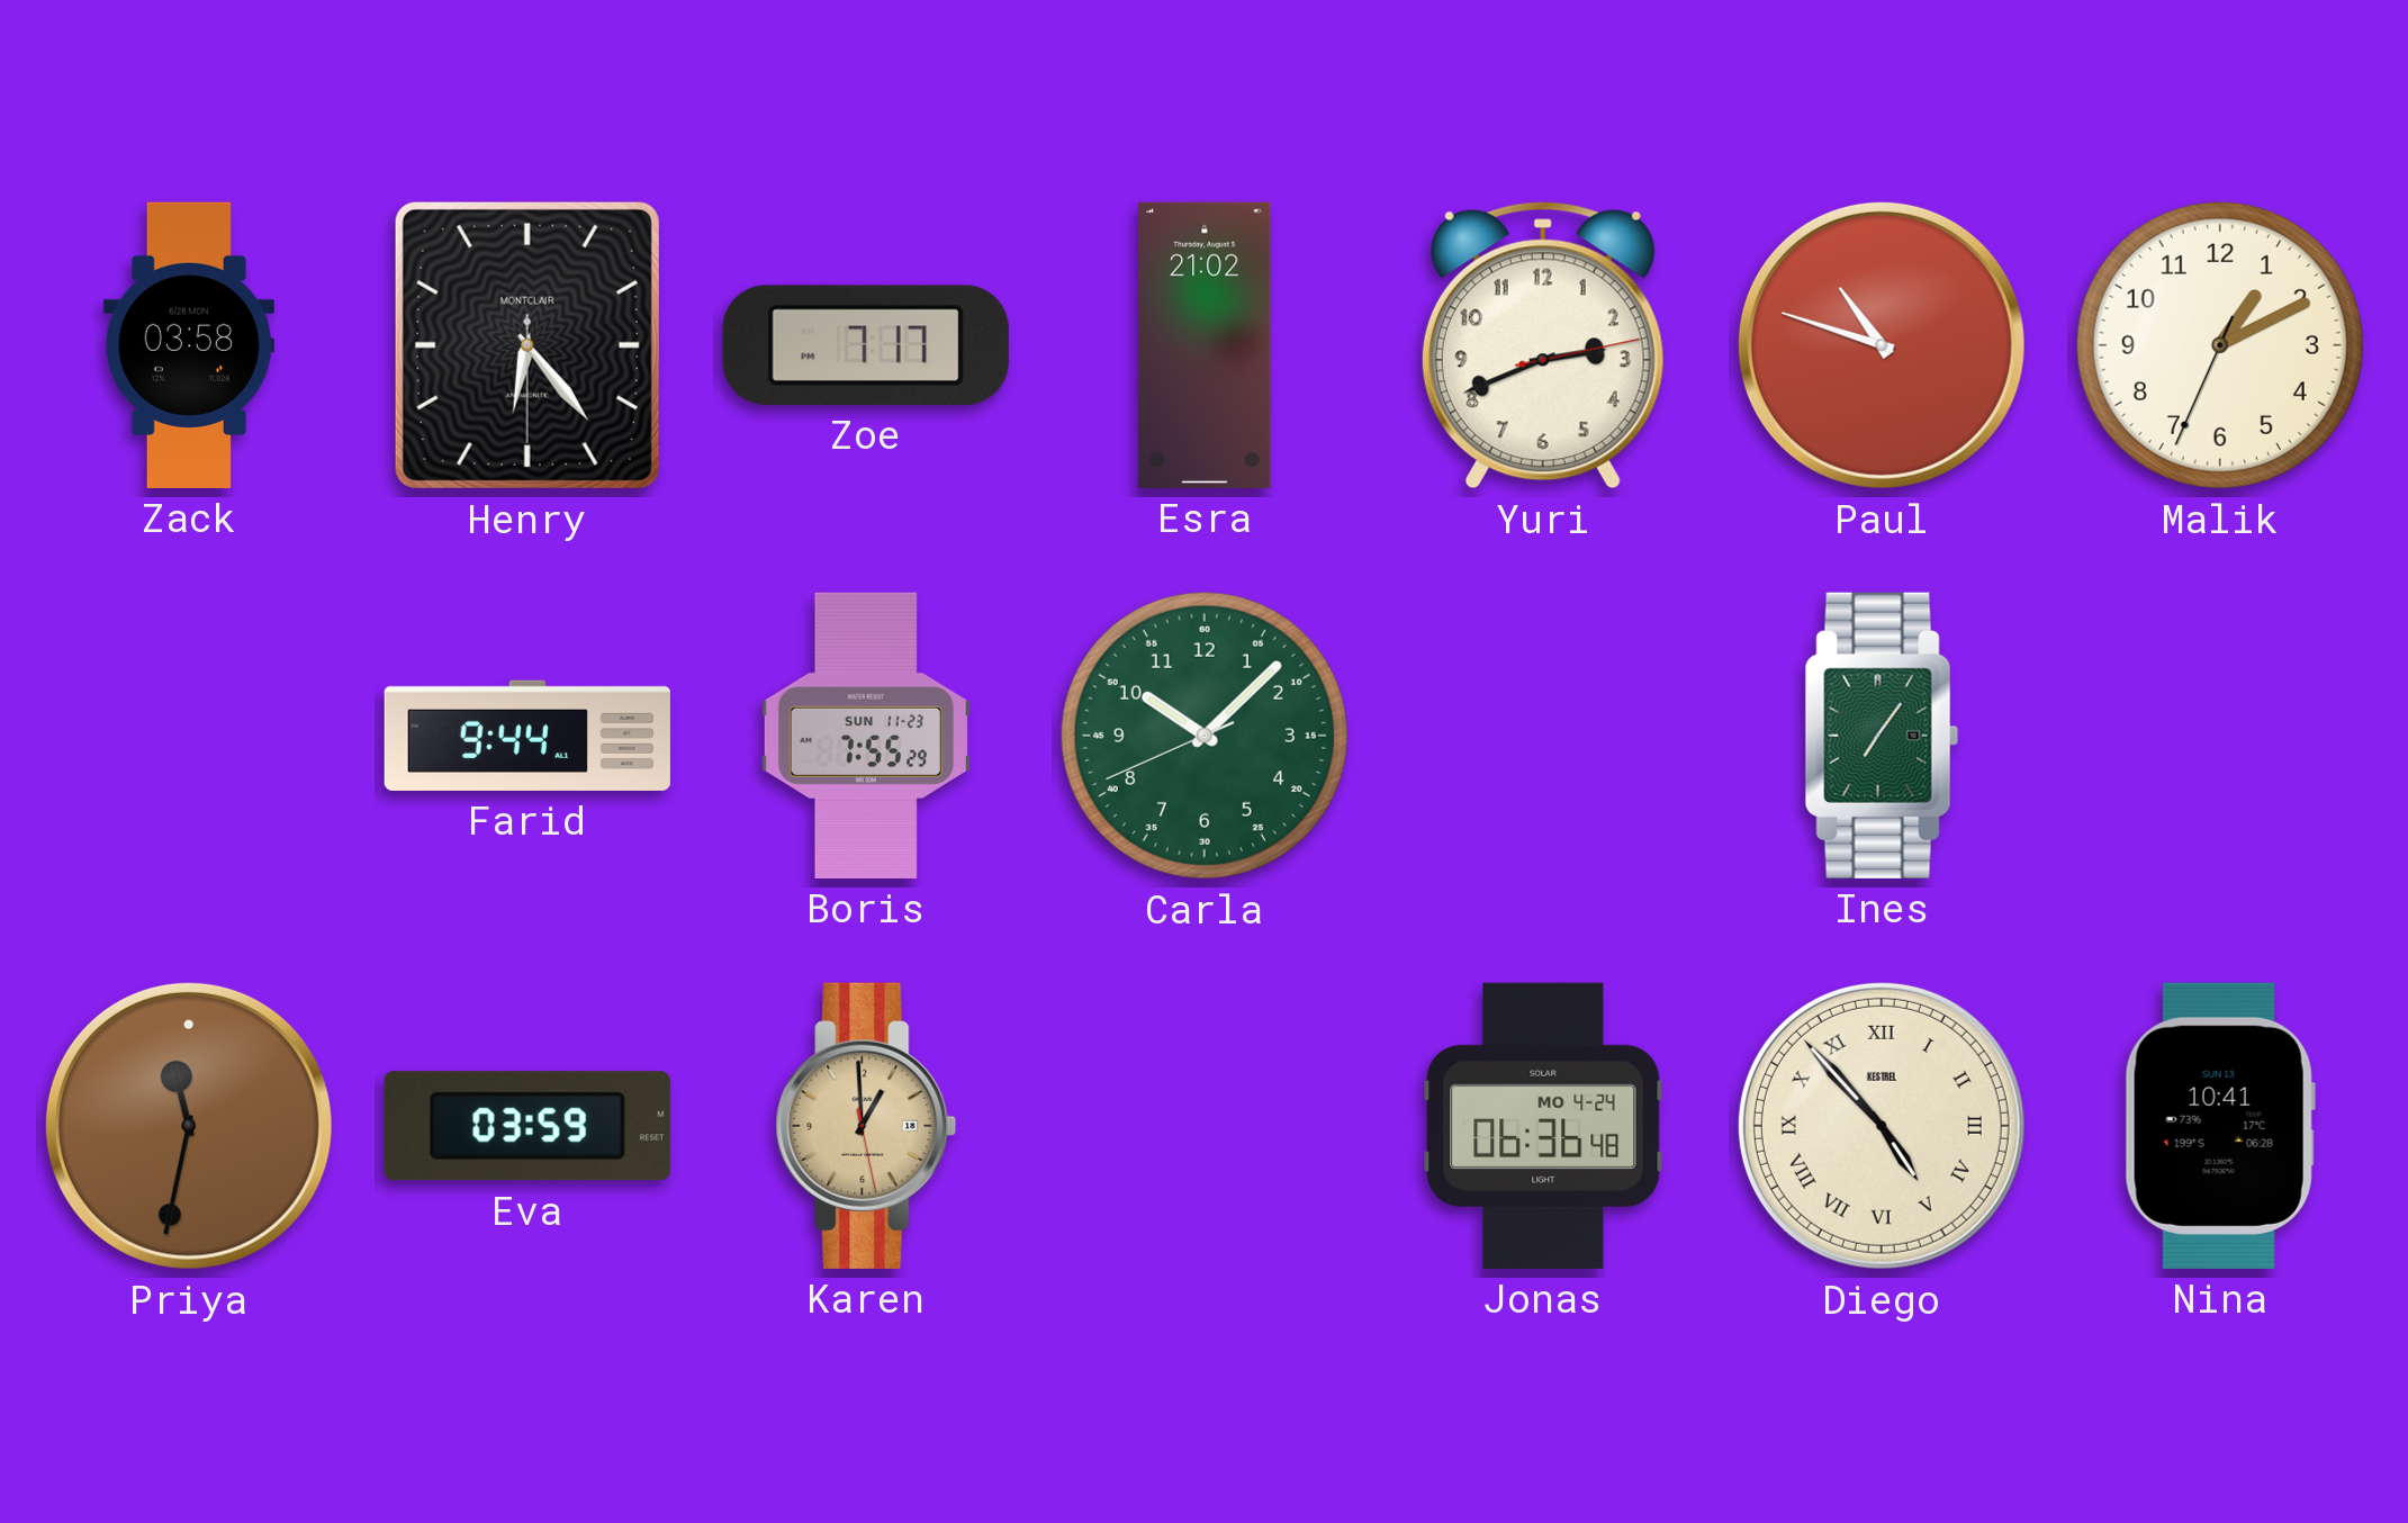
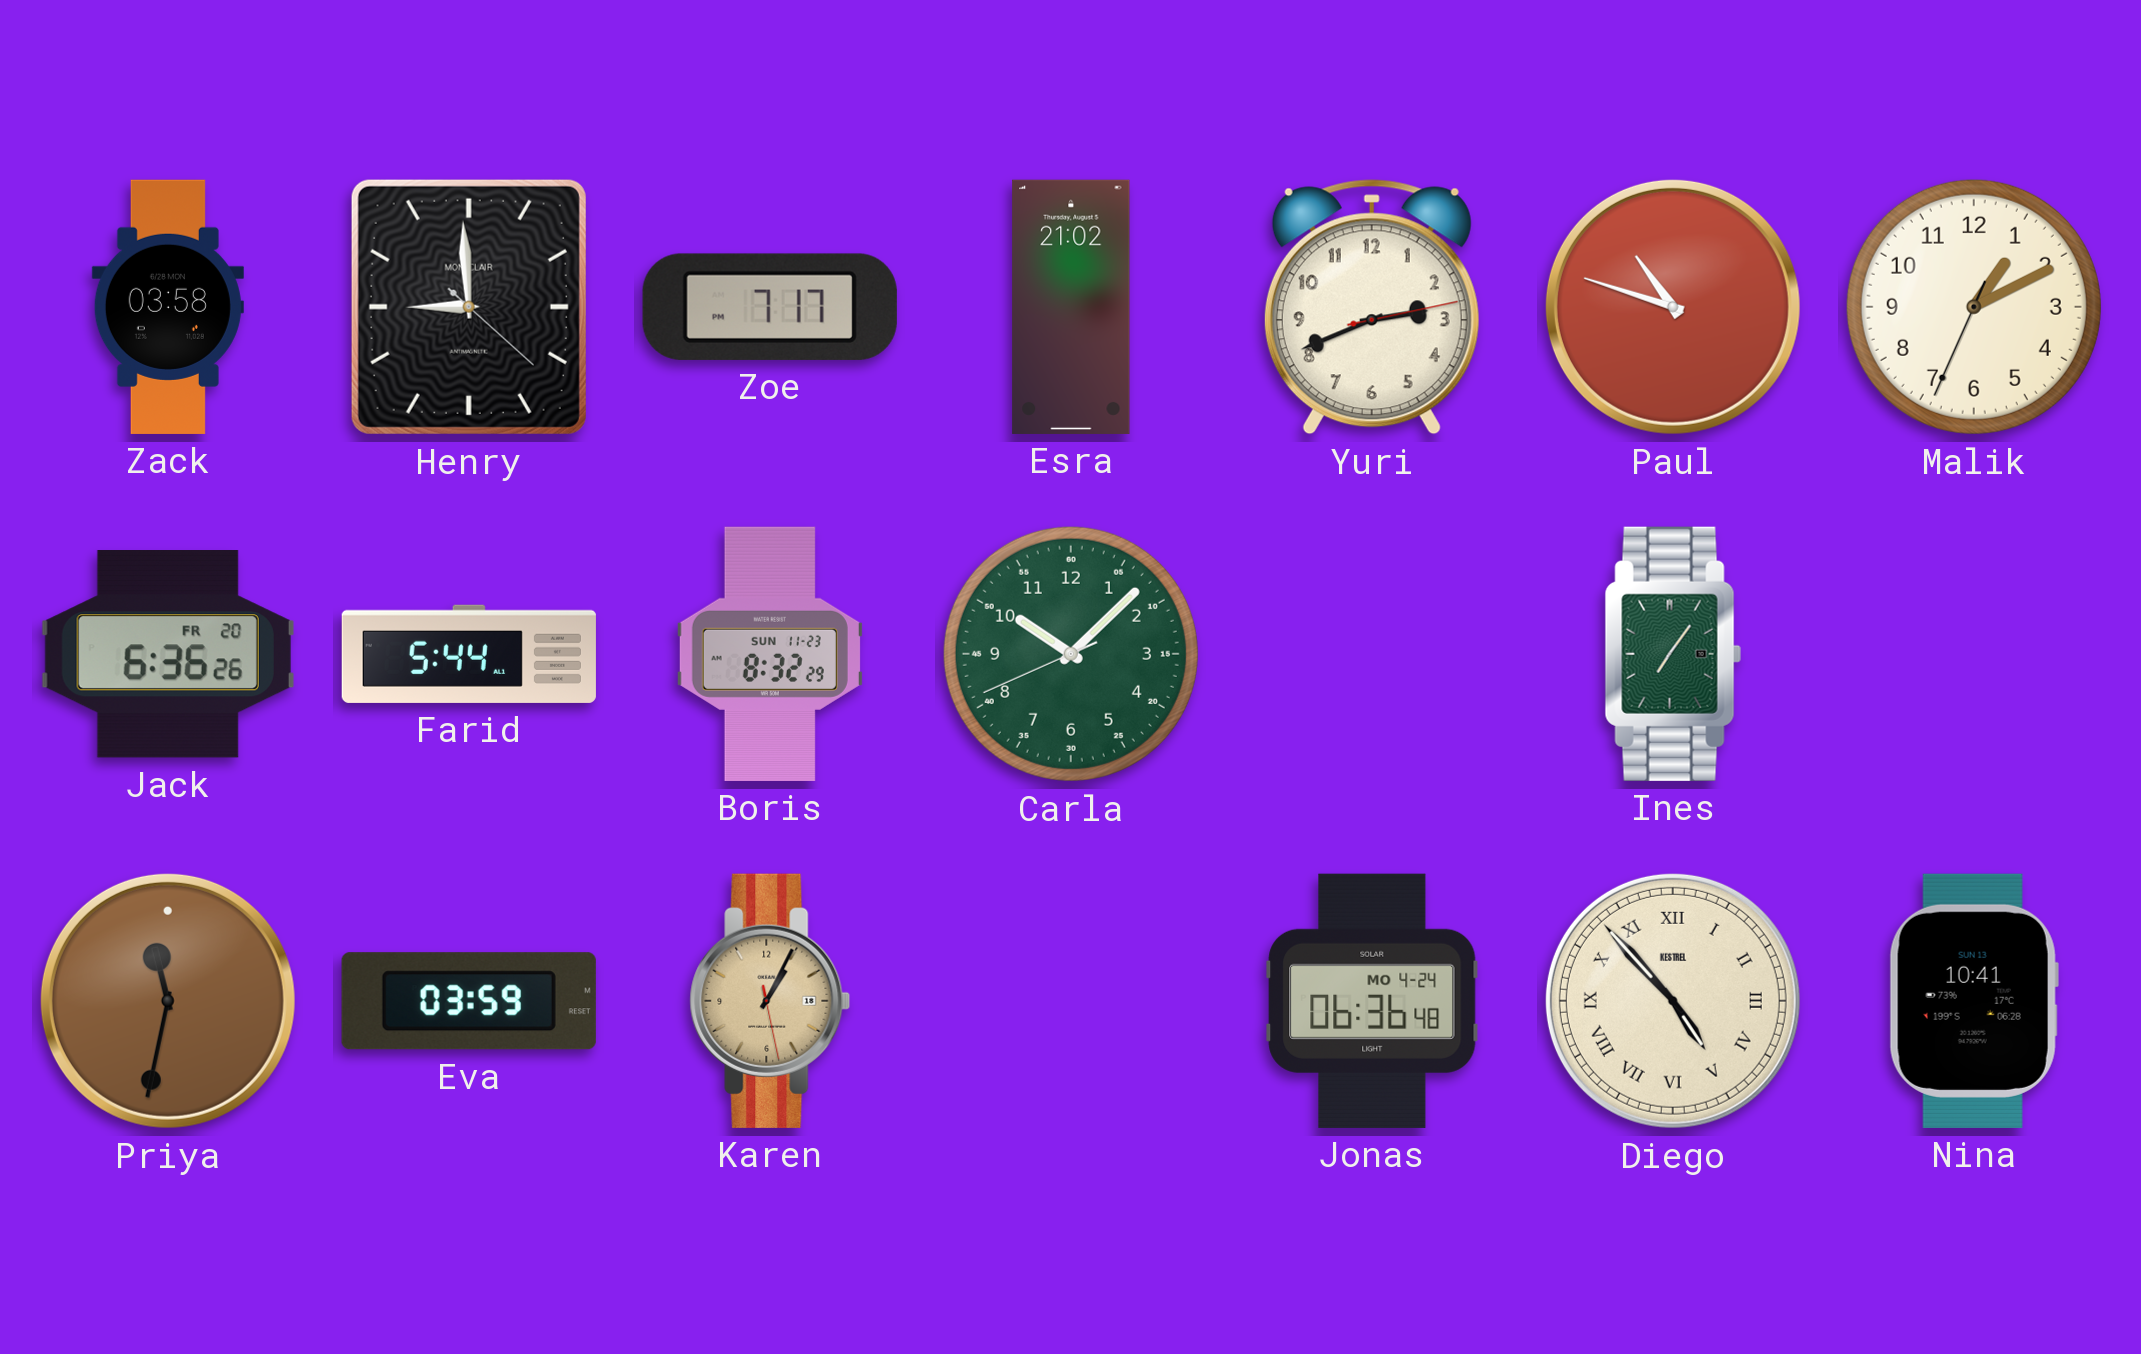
Henry: 6:23 -> 8:59 (469, 307)
Jack: none -> 6:36 (168, 654)
Farid: 9:44 -> 5:44 (469, 654)
Boris: 7:55 -> 8:32 (770, 654)
Karen: 12:59 -> 1:04 (770, 1001)
